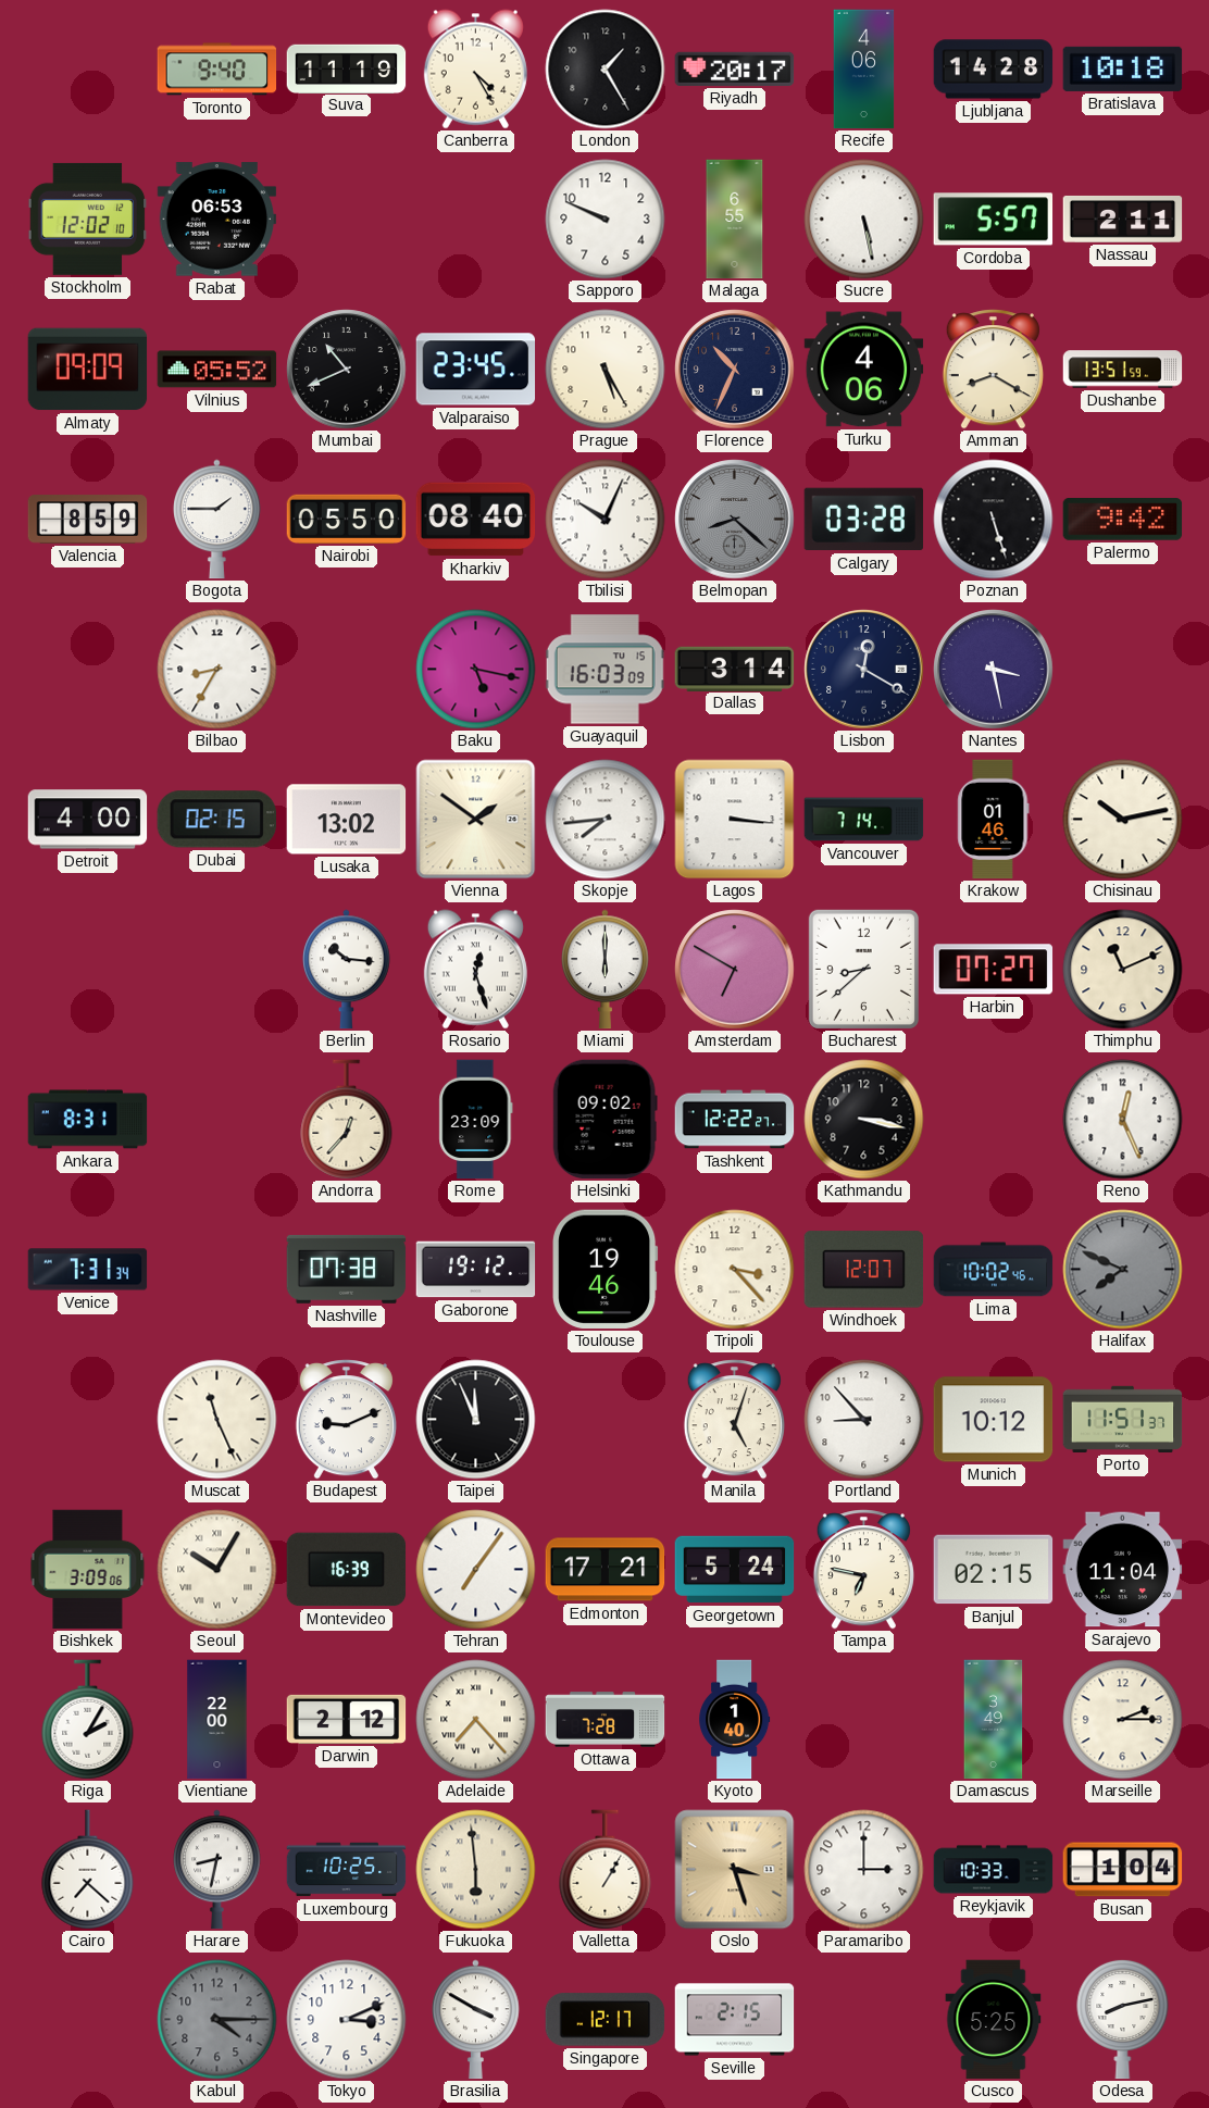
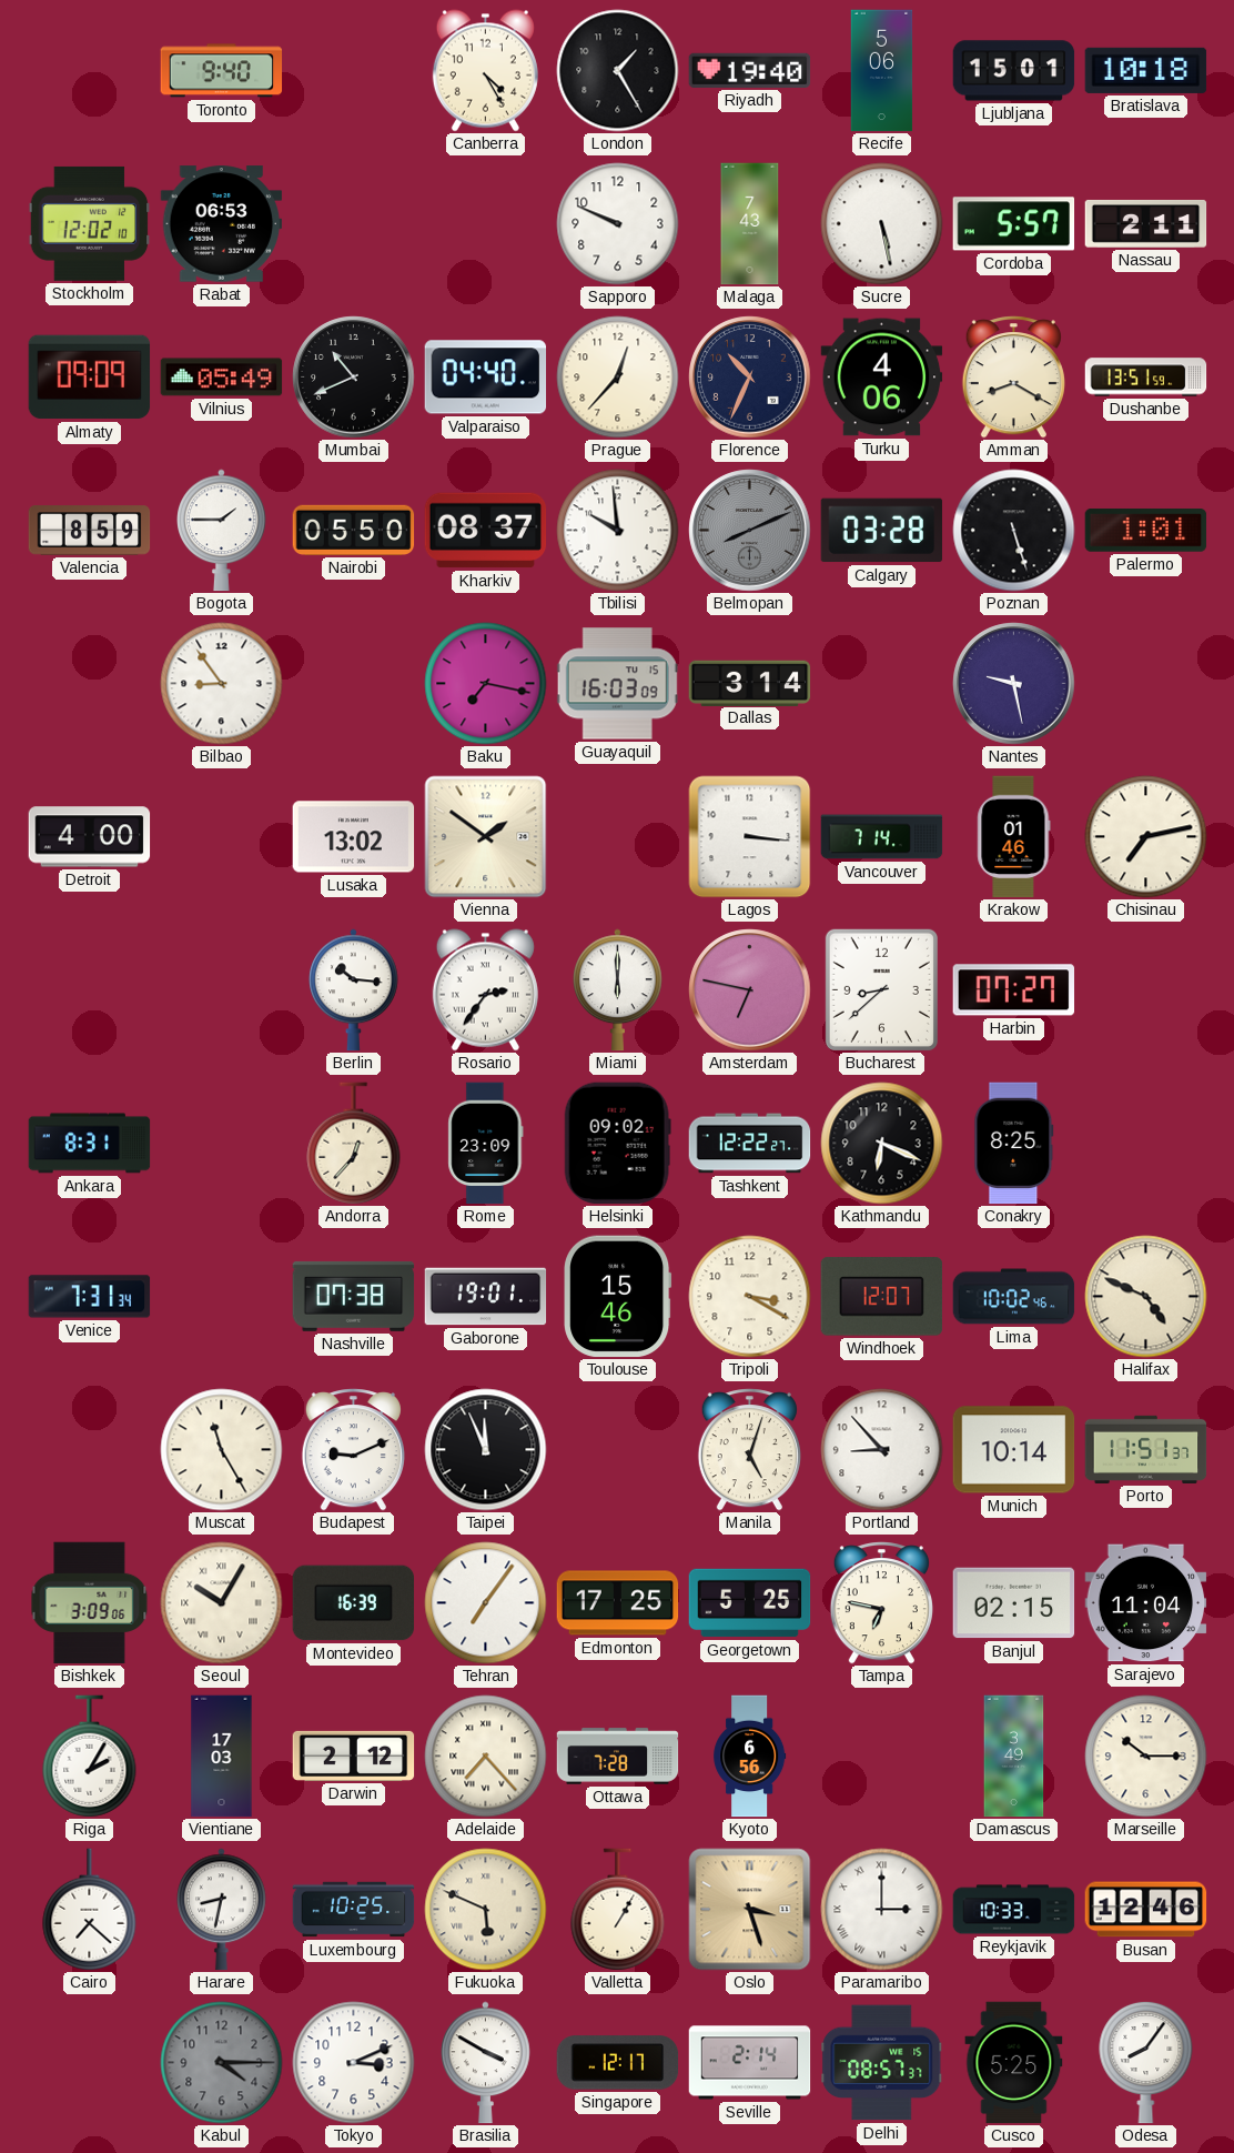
Suva: 11:19 -> none (347, 68)
Riyadh: 20:17 -> 19:40 (750, 70)
Recife: 4:06 -> 5:06 (882, 71)
Ljubljana: 14:28 -> 15:01 (1014, 71)
Malaga: 6:55 -> 7:43 (750, 224)
Vilnius: 05:52 -> 05:49 (222, 378)
Valparaiso: 23:45 -> 04:40 (486, 378)
Prague: 5:25 -> 12:37 (618, 378)
Kharkiv: 08:40 -> 08:37 (486, 531)
Tbilisi: 10:04 -> 9:59 (618, 531)
Belmopan: 8:22 -> 8:11 (750, 531)
Palermo: 9:42 -> 1:01 (1146, 531)
Bilbao: 8:35 -> 8:54 (222, 684)
Baku: 5:17 -> 7:17 (486, 684)
Lisbon: 12:20 -> none (864, 670)
Nantes: 3:28 -> 9:28 (1014, 684)
Dubai: 02:15 -> none (216, 820)
Skopje: 7:44 -> none (606, 820)
Chisinau: 10:13 -> 7:13 (1146, 837)
Rosario: 12:27 -> 2:36 (485, 990)
Amsterdam: 6:50 -> 6:47 (750, 990)
Thimphu: 11:11 -> none (1123, 970)
Kathmandu: 3:17 -> 6:19 (882, 1144)
Conakry: none -> 8:25 (1014, 1144)
Reno: 12:26 -> none (1123, 1120)
Gaborone: 19:12 -> 19:01 (486, 1297)
Toulouse: 19:46 -> 15:46 (618, 1297)
Tripoli: 3:23 -> 3:20 (750, 1297)
Halifax: 7:49 -> 4:49 (1146, 1297)
Halifax dial: grey -> cream (1146, 1297)
Muscat: 11:26 -> 11:25 (222, 1450)
Munich: 10:12 -> 10:14 (1014, 1450)
Edmonton: 17:21 -> 17:25 (618, 1603)
Georgetown: 5:24 -> 5:25 (750, 1603)
Vientiane: 22:00 -> 17:03 (222, 1757)
Kyoto: 1:40 -> 6:56 (750, 1757)
Marseille: 2:15 -> 10:15 (1146, 1757)
Fukuoka: 5:59 -> 5:49 (486, 1910)
Paramaribo numerals: Arabic -> Roman (882, 1910)
Busan: 1:04 -> 12:46 (1146, 1910)
Seville: 2:15 -> 2:14 (750, 2063)
Delhi: none -> 08:57 (882, 2063)
Odesa: 8:13 -> 8:06 (1146, 2062)
